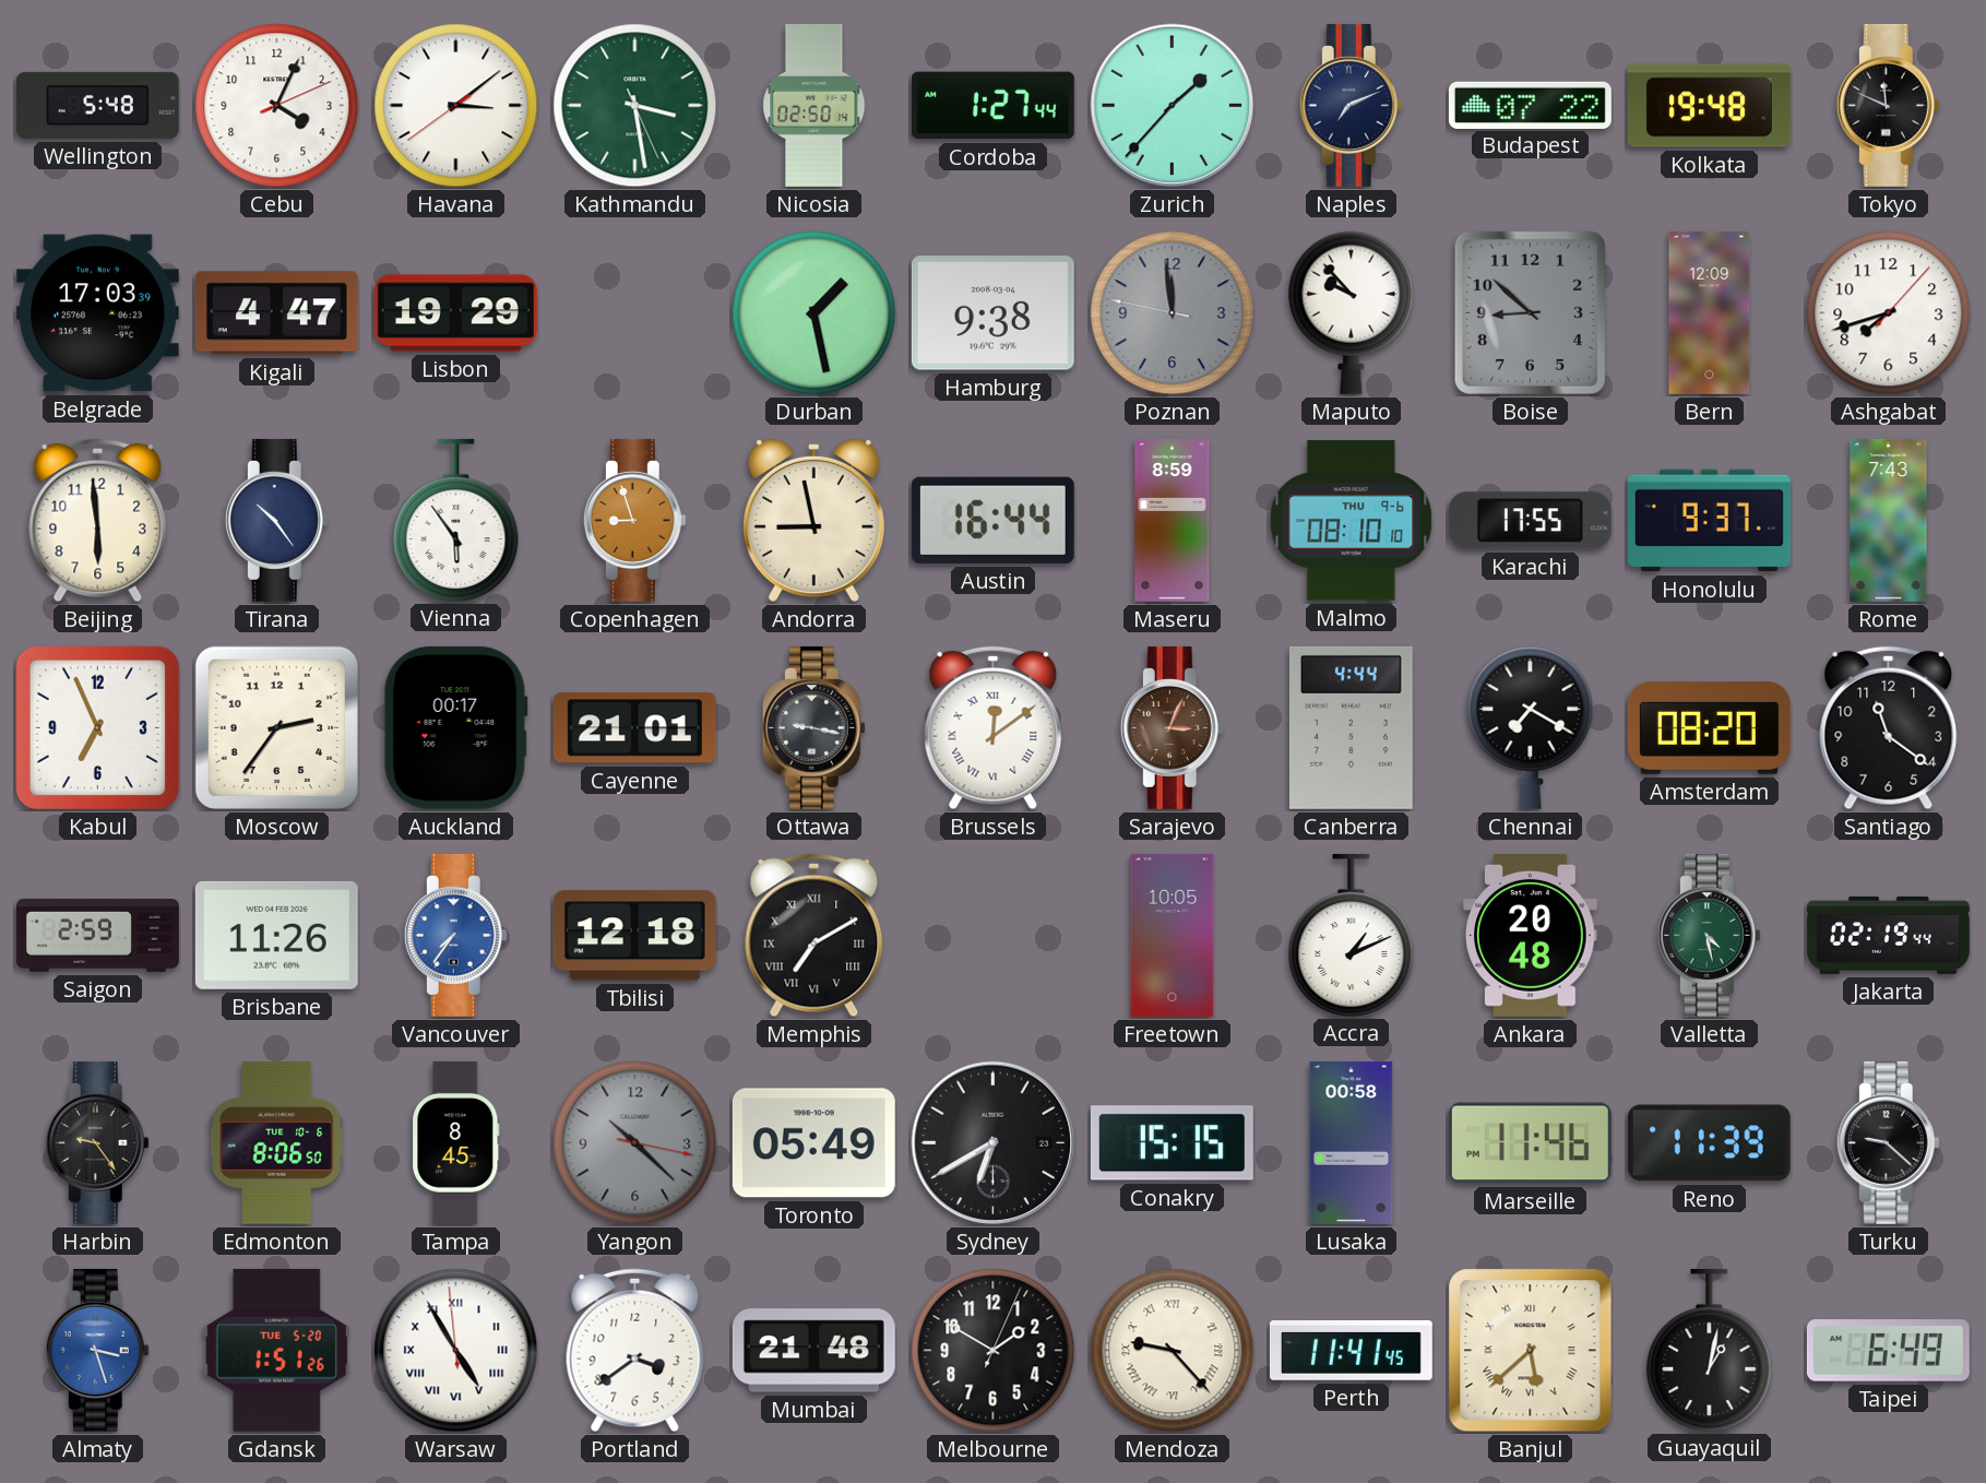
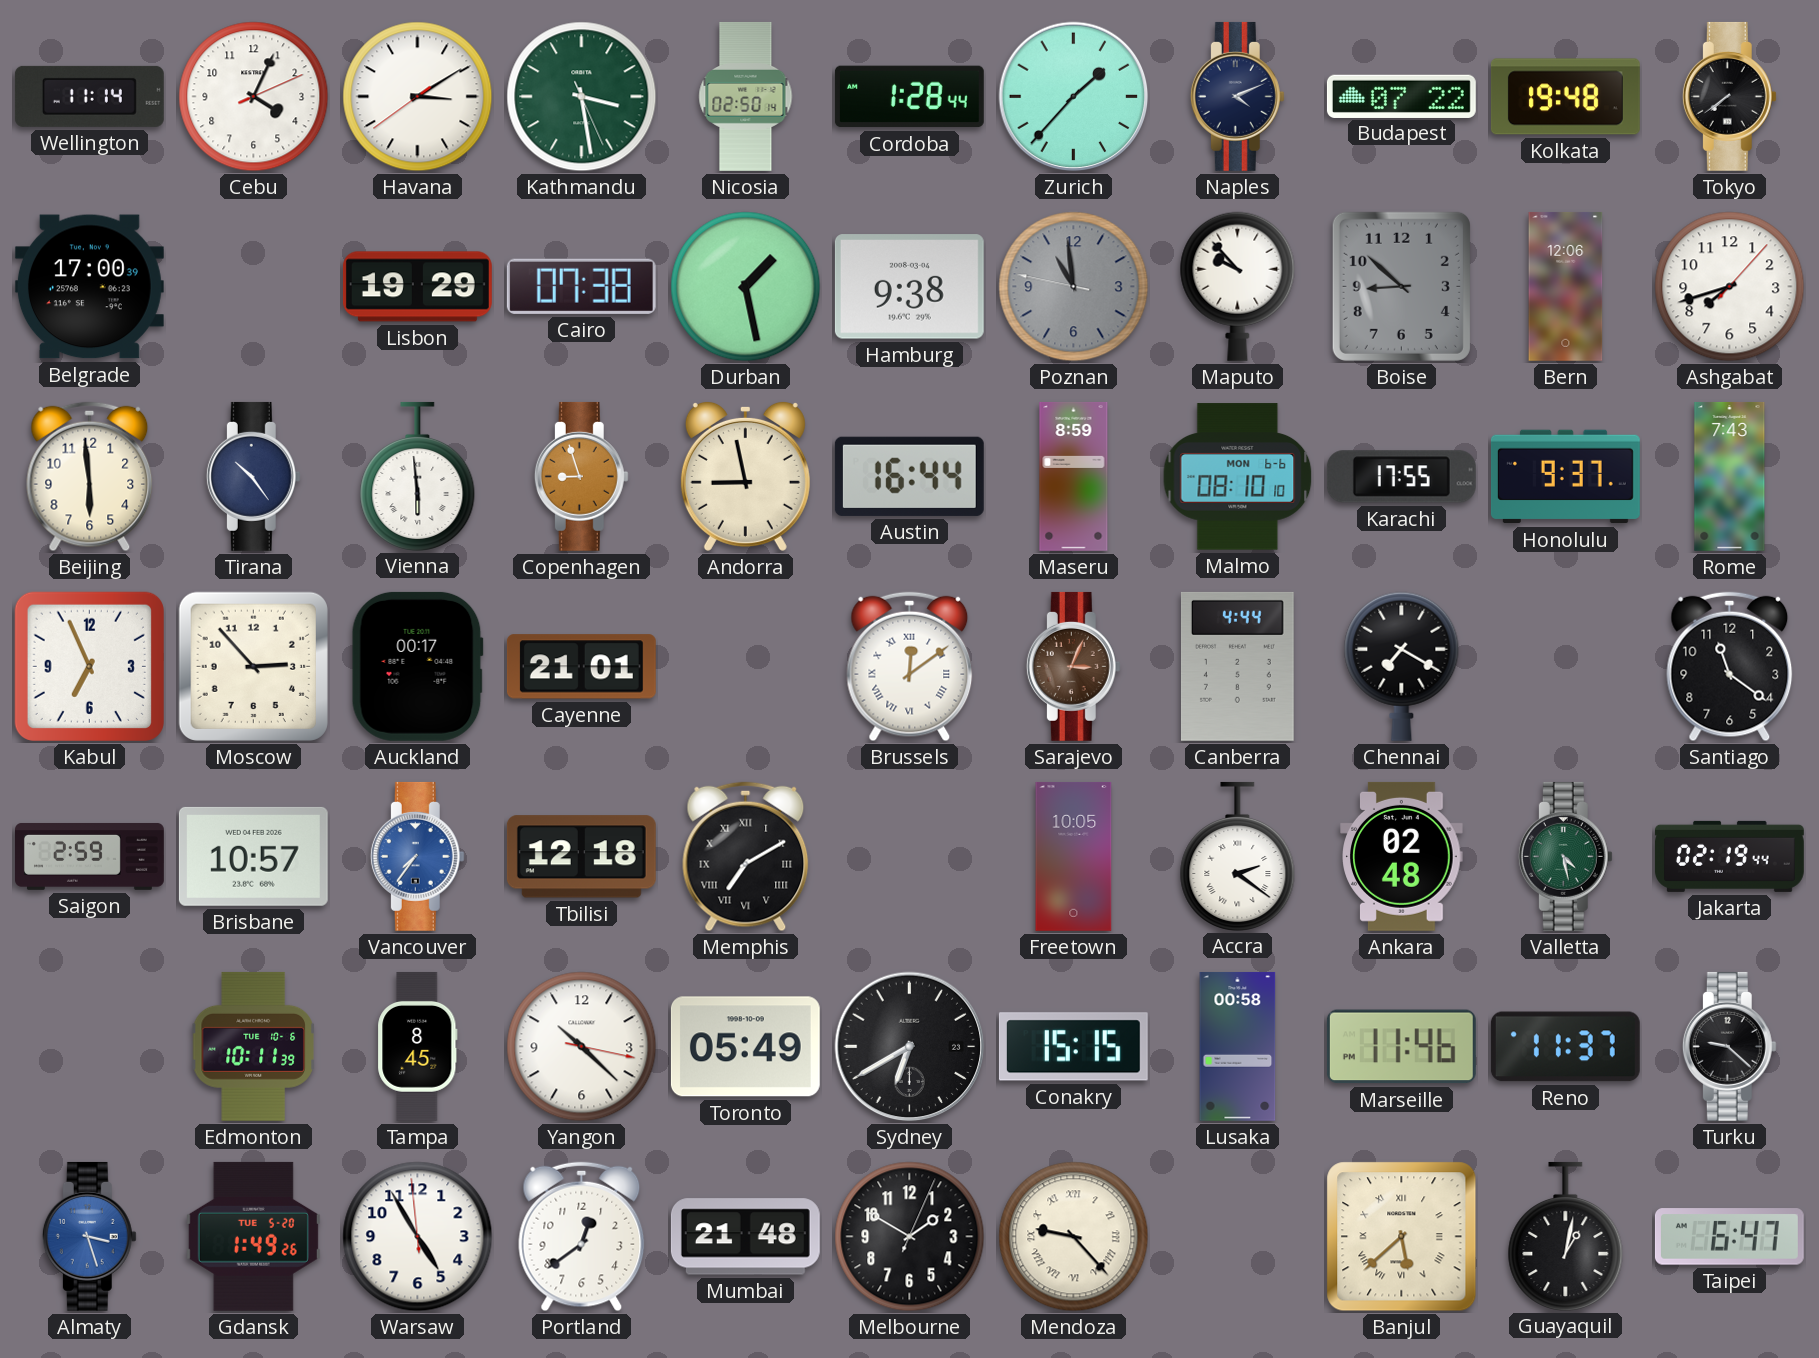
Wellington: 5:48 -> 11:14 (89, 96)
Havana: 3:08 -> 3:09 (418, 97)
Cordoba: 1:27 -> 1:28 (909, 97)
Naples: 7:11 -> 4:11 (1237, 96)
Tokyo: 11:49 -> 7:39 (1729, 96)
Belgrade: 17:03 -> 17:00 (89, 287)
Kigali: 4:47 -> none (276, 313)
Cairo: none -> 07:38 (581, 286)
Poznan: 11:58 -> 10:58 (1074, 287)
Bern: 12:09 -> 12:06 (1566, 286)
Vienna: 5:54 -> 5:59 (418, 476)
Malmo date: THU 9-6 -> MON 6-6 (1238, 477)
Moscow: 2:36 -> 2:53 (253, 666)
Ottawa: 9:17 -> none (813, 727)
Amsterdam: 08:20 -> none (1709, 727)
Brisbane: 11:26 -> 10:57 (253, 856)
Accra: 1:11 -> 2:21 (1238, 856)
Ankara: 20:48 -> 02:48 (1402, 856)
Harbin: 9:24 -> none (97, 1142)
Edmonton: 8:06 -> 10:11 (254, 1046)
Yangon dial: grey -> white (582, 1047)
Reno: 11:39 -> 11:37 (1565, 1047)
Gdansk: 1:51 -> 1:49 (253, 1236)
Warsaw numerals: Roman -> Arabic (418, 1237)
Portland: 3:39 -> 12:39 (582, 1237)
Perth: 11:41 -> none (1351, 1351)
Taipei: 6:49 -> 6:47 (1729, 1237)
